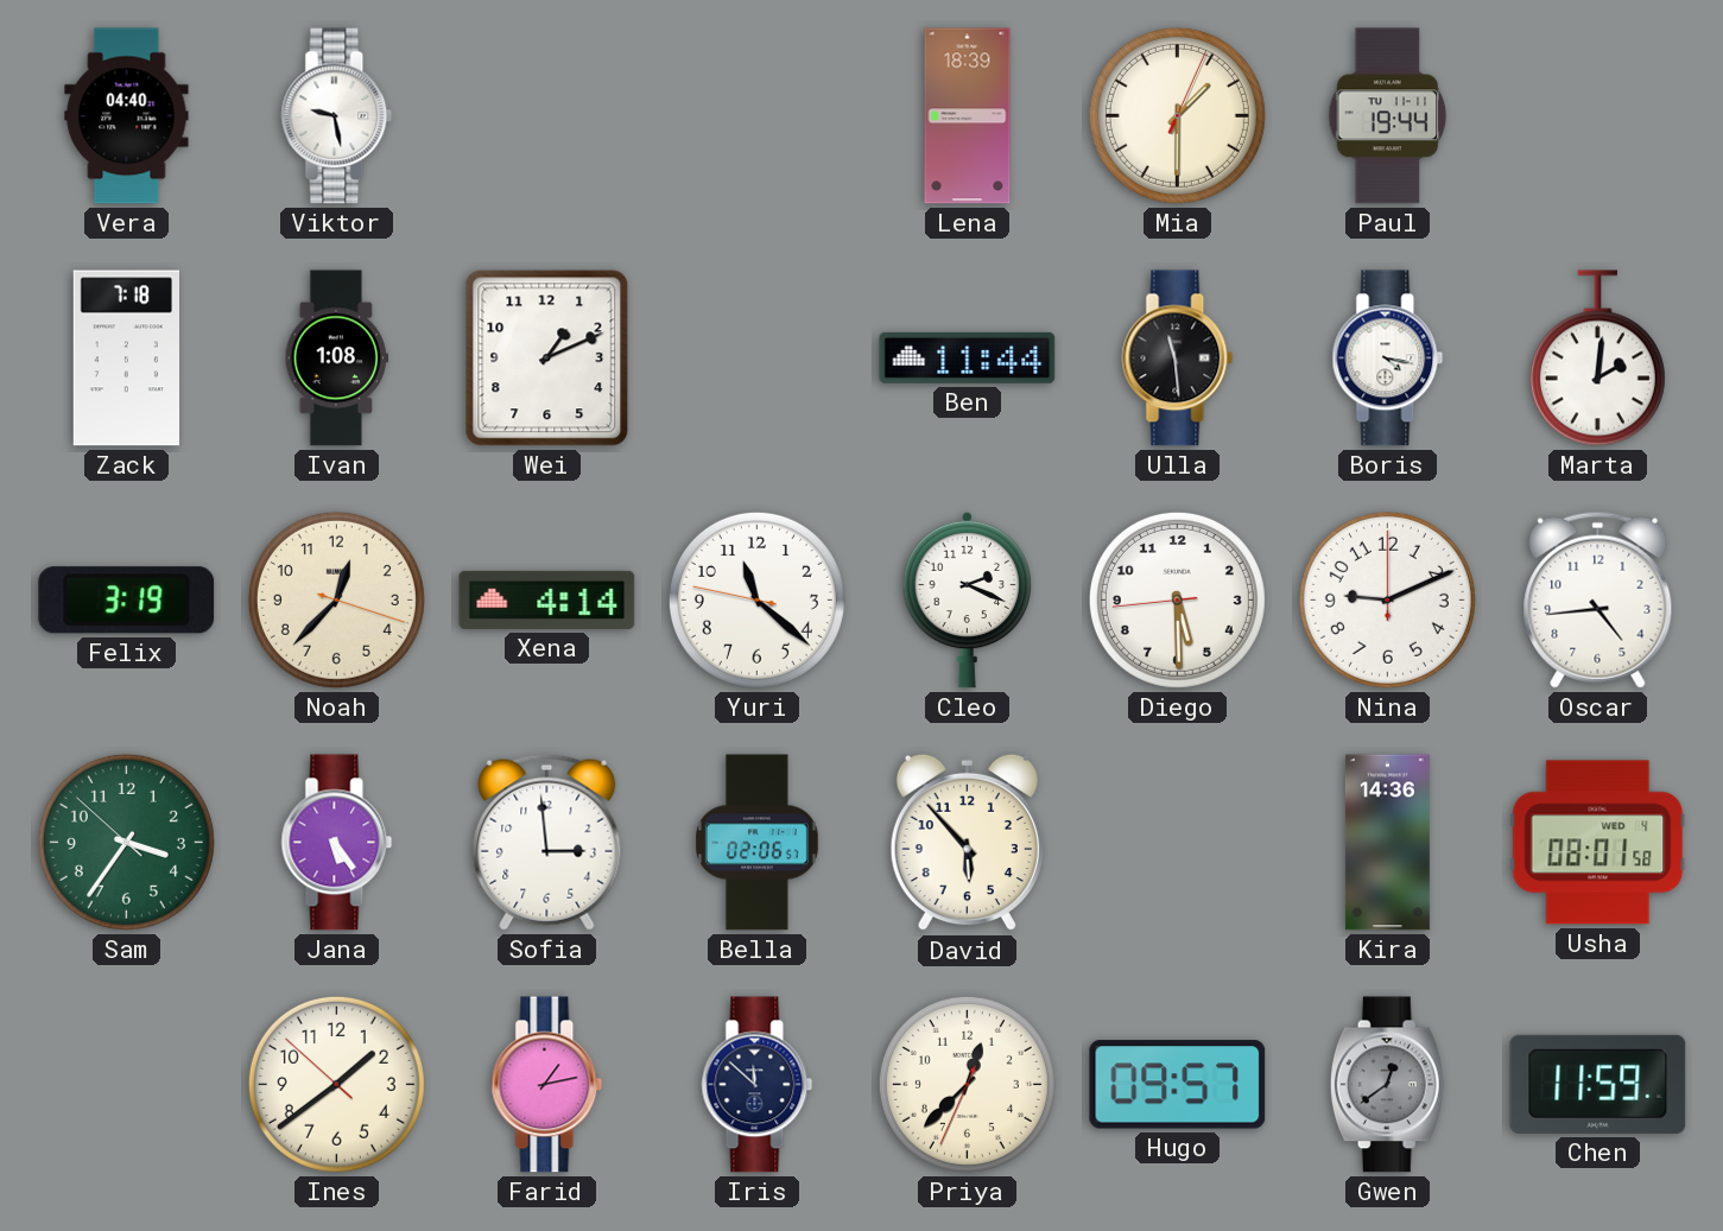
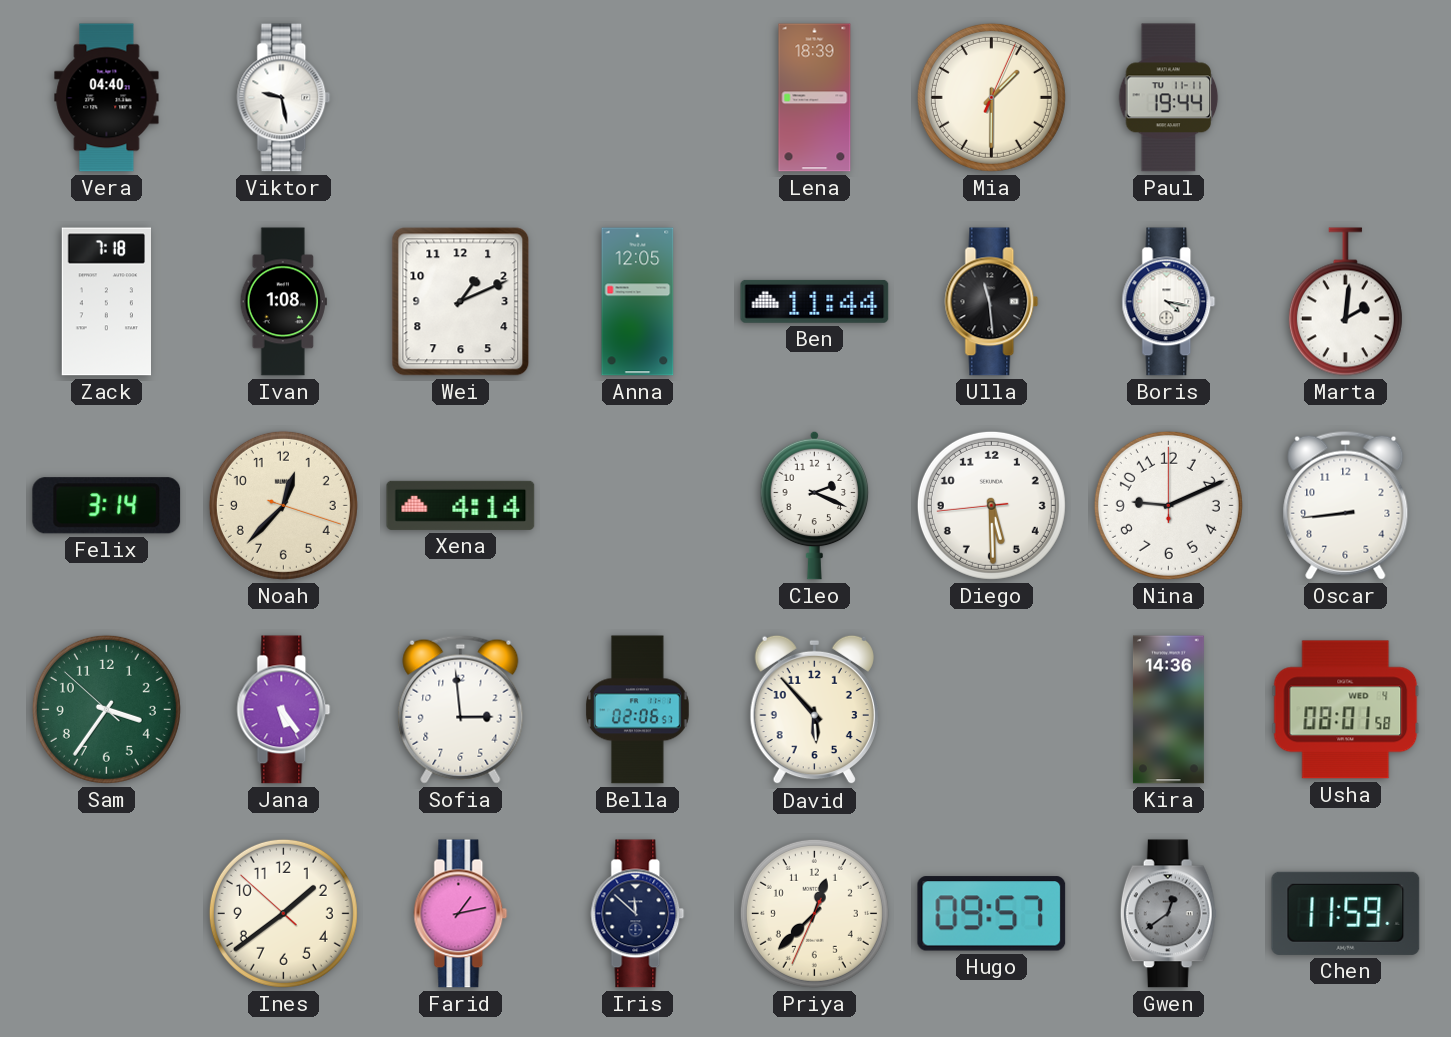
Anna: none -> 12:05 (638, 302)
Felix: 3:19 -> 3:14 (107, 506)
Yuri: 11:21 -> none (756, 599)
Oscar: 4:44 -> 8:44 (1346, 505)
